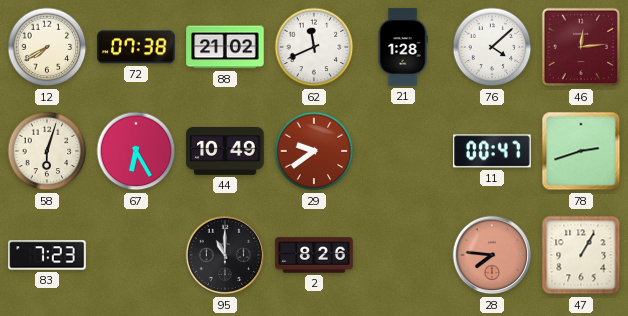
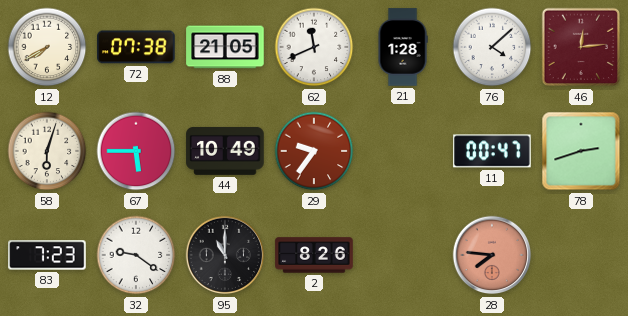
88: 21:02 -> 21:05 (225, 47)
67: 6:25 -> 5:45 (136, 151)
29: 9:39 -> 9:36 (314, 151)
32: none -> 9:21 (136, 255)
47: 1:05 -> none (581, 255)
